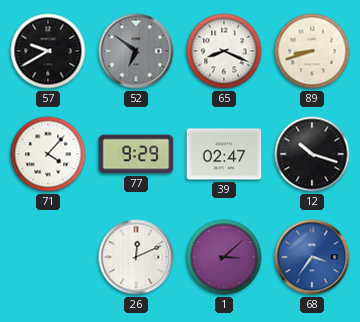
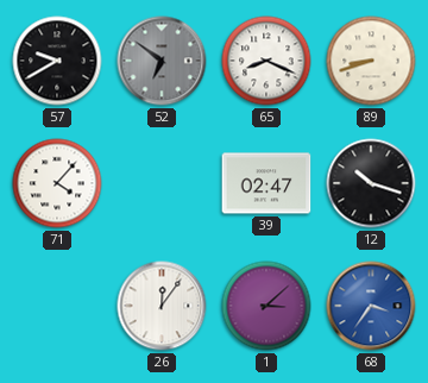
77: 9:29 -> none (136, 154)
26: 12:11 -> 12:06 (162, 306)
